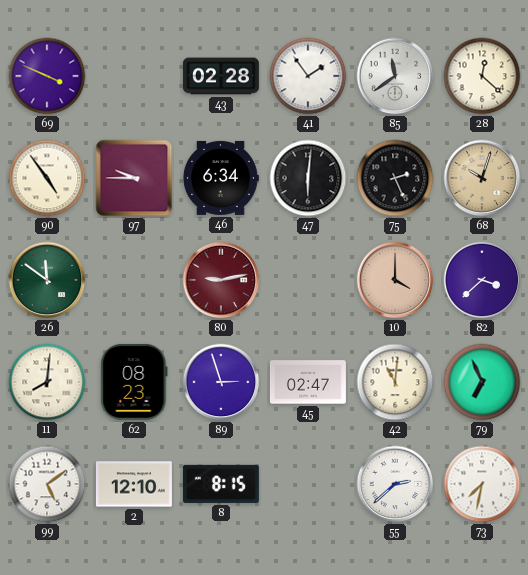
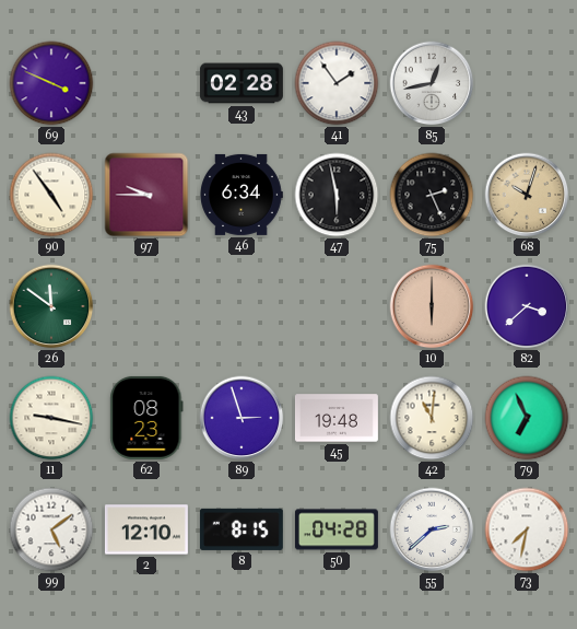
85: 11:39 -> 12:43 (432, 83)
28: 12:22 -> none (482, 76)
47: 6:01 -> 5:58 (337, 195)
80: 9:13 -> none (221, 280)
10: 4:00 -> 6:00 (432, 306)
11: 8:01 -> 9:17 (51, 418)
45: 02:47 -> 19:48 (337, 418)
50: none -> 04:28 (337, 529)
